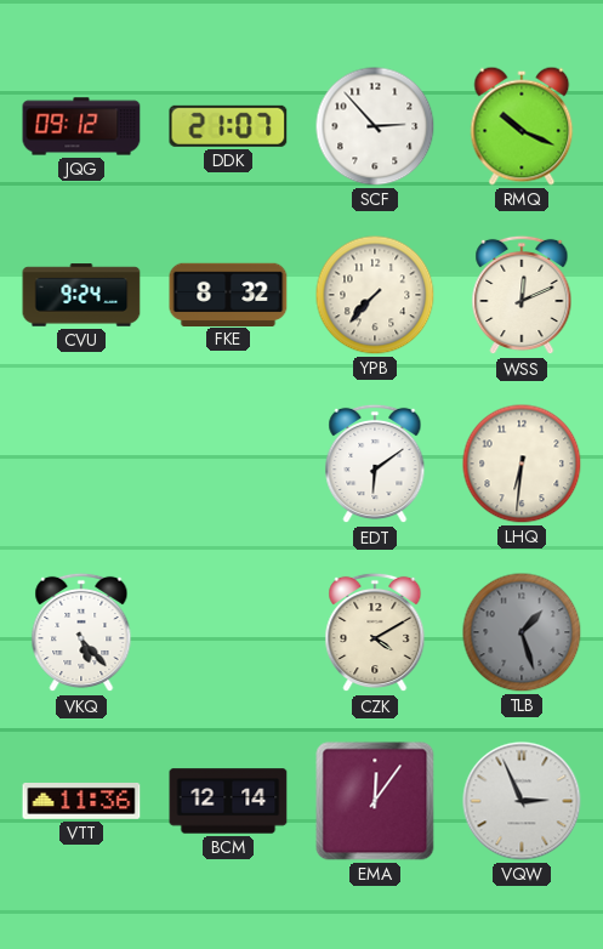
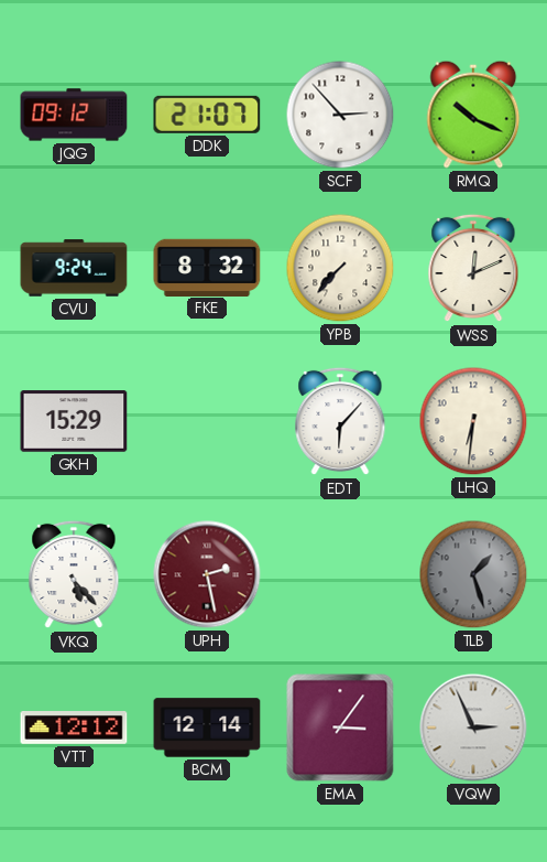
GKH: none -> 15:29 (74, 421)
EDT: 6:09 -> 6:07 (340, 421)
UPH: none -> 2:28 (207, 574)
CZK: 4:10 -> none (375, 632)
VTT: 11:36 -> 12:12 (74, 729)
EMA: 12:06 -> 3:06 (340, 728)
